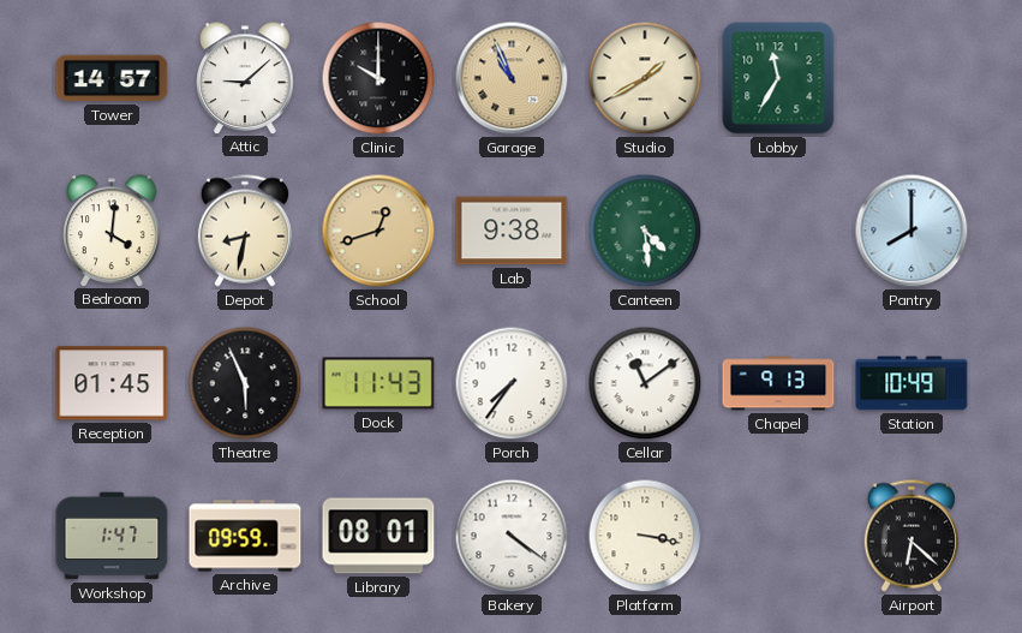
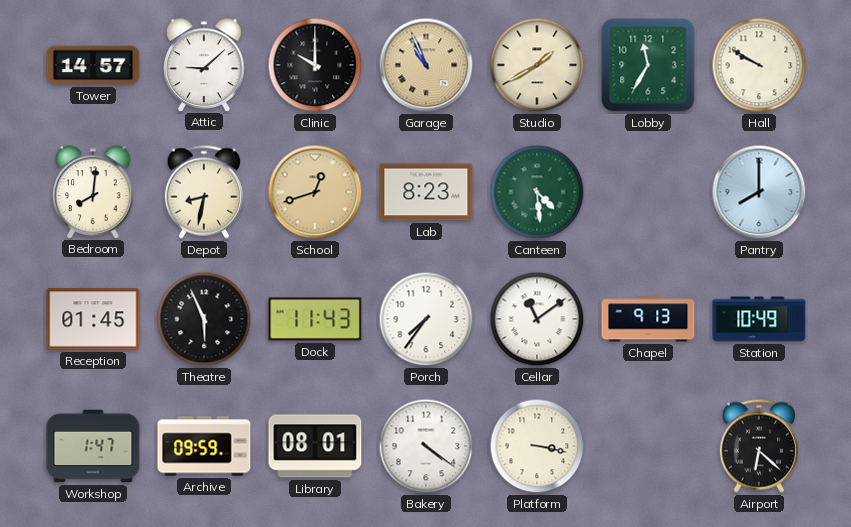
Hall: none -> 9:50 (759, 65)
Bedroom: 4:01 -> 8:01 (93, 192)
Lab: 9:38 -> 8:23 (426, 192)
